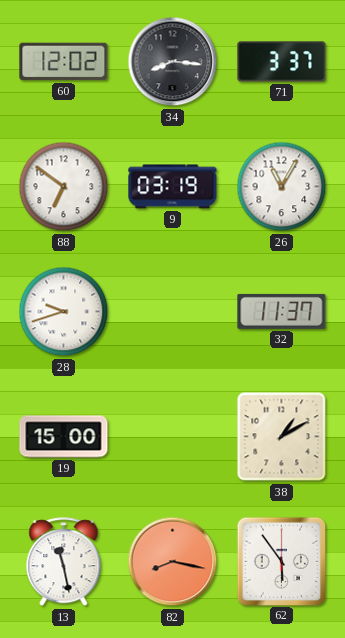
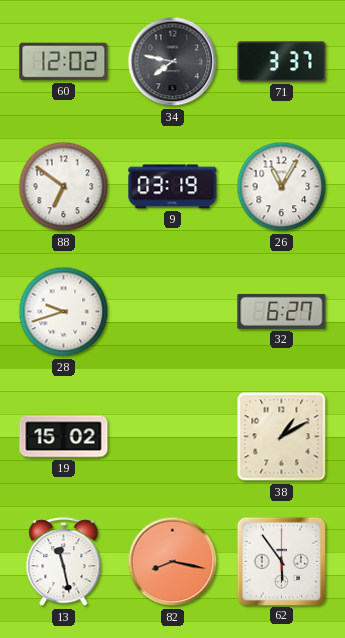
34: 8:16 -> 7:47 (173, 62)
32: 11:37 -> 6:27 (282, 311)
19: 15:00 -> 15:02 (64, 437)
